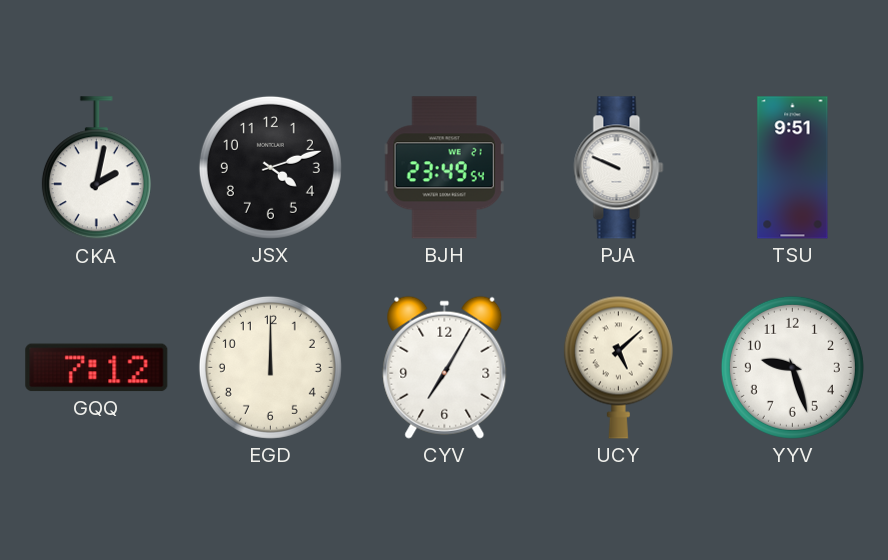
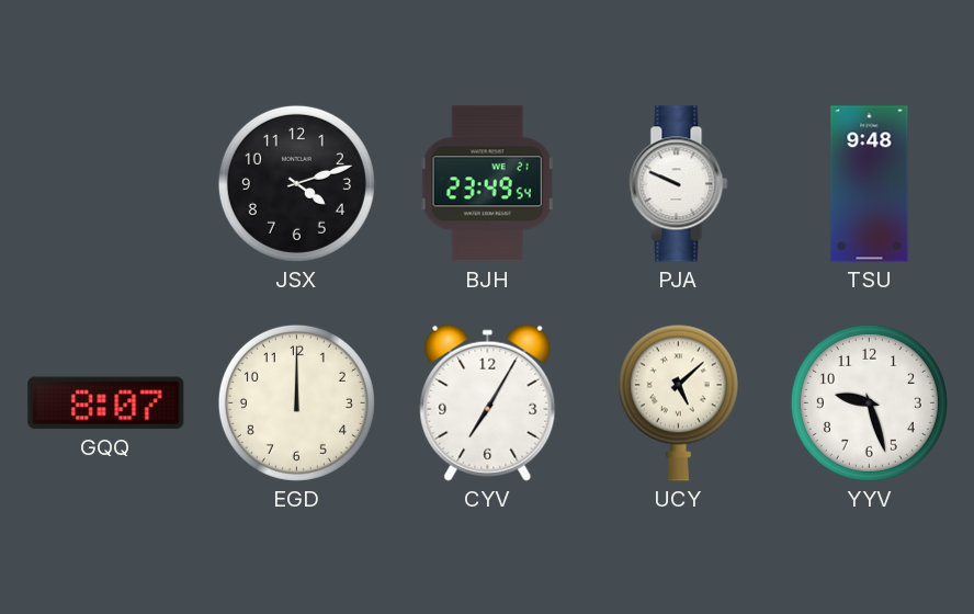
CKA: 2:02 -> none (96, 168)
TSU: 9:51 -> 9:48 (870, 184)
GQQ: 7:12 -> 8:07 (106, 403)
